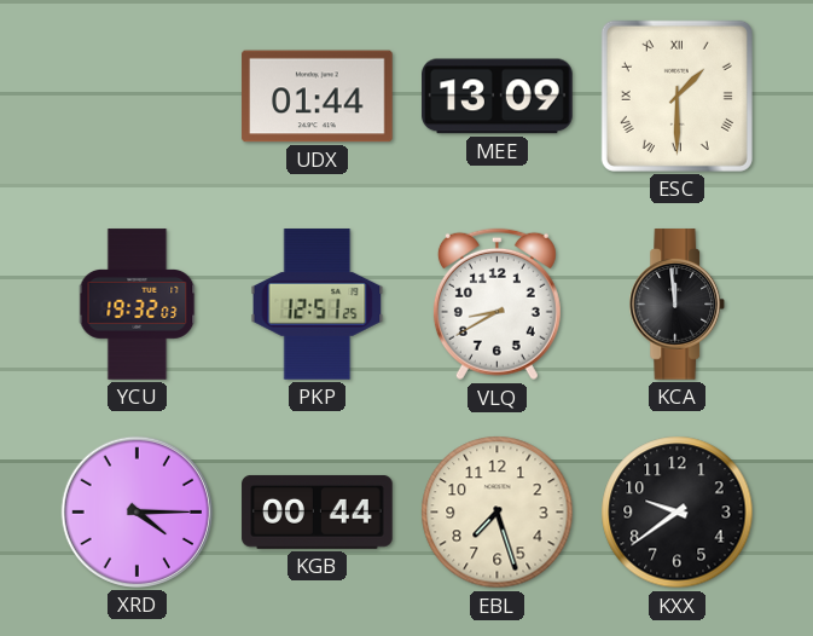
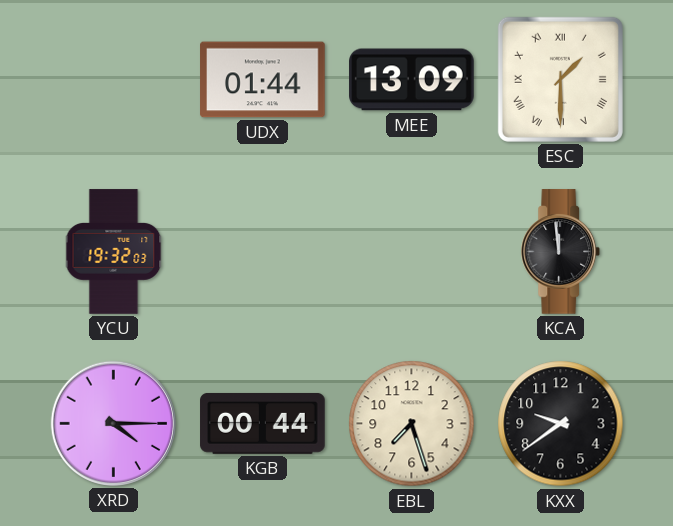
PKP: 12:51 -> none (318, 305)
VLQ: 8:40 -> none (496, 305)
